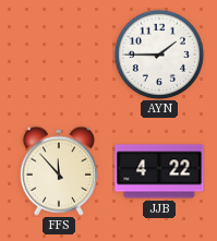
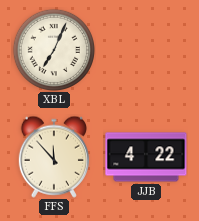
XBL: none -> 7:04 (53, 49)
AYN: 1:45 -> none (158, 53)
